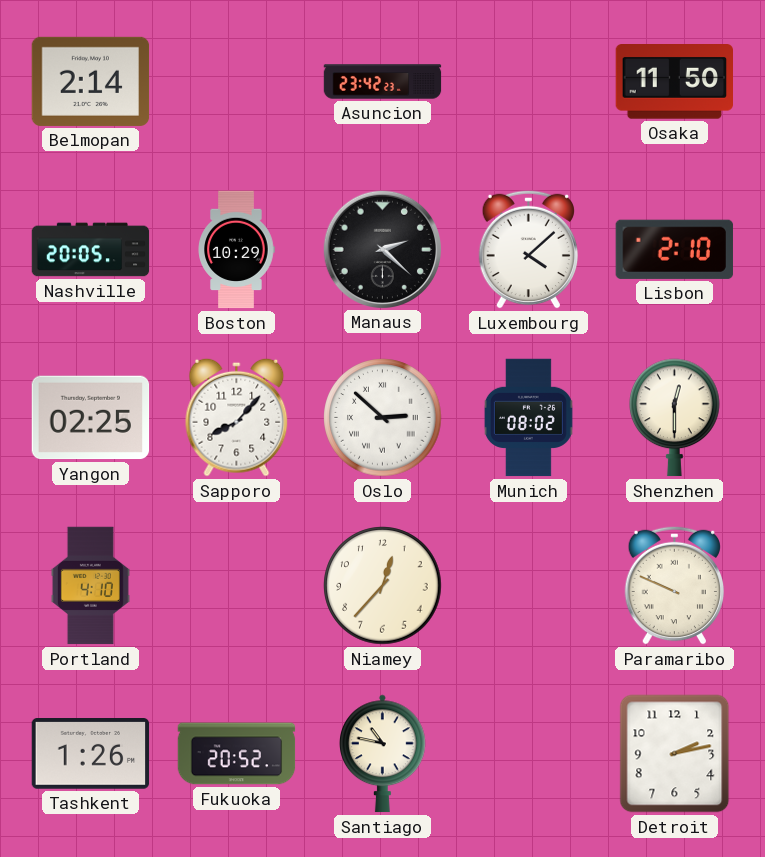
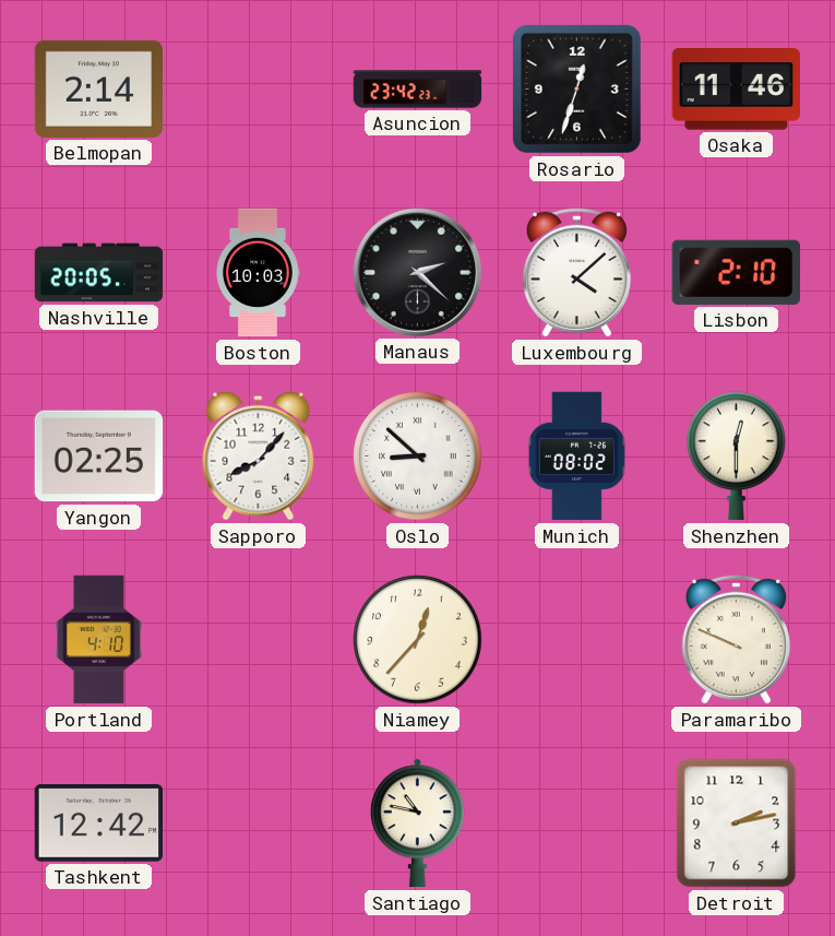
Rosario: none -> 12:33 (576, 88)
Osaka: 11:50 -> 11:46 (736, 90)
Boston: 10:29 -> 10:03 (258, 273)
Oslo: 2:52 -> 8:52 (418, 457)
Tashkent: 1:26 -> 12:42 (99, 824)
Fukuoka: 20:52 -> none (237, 754)
